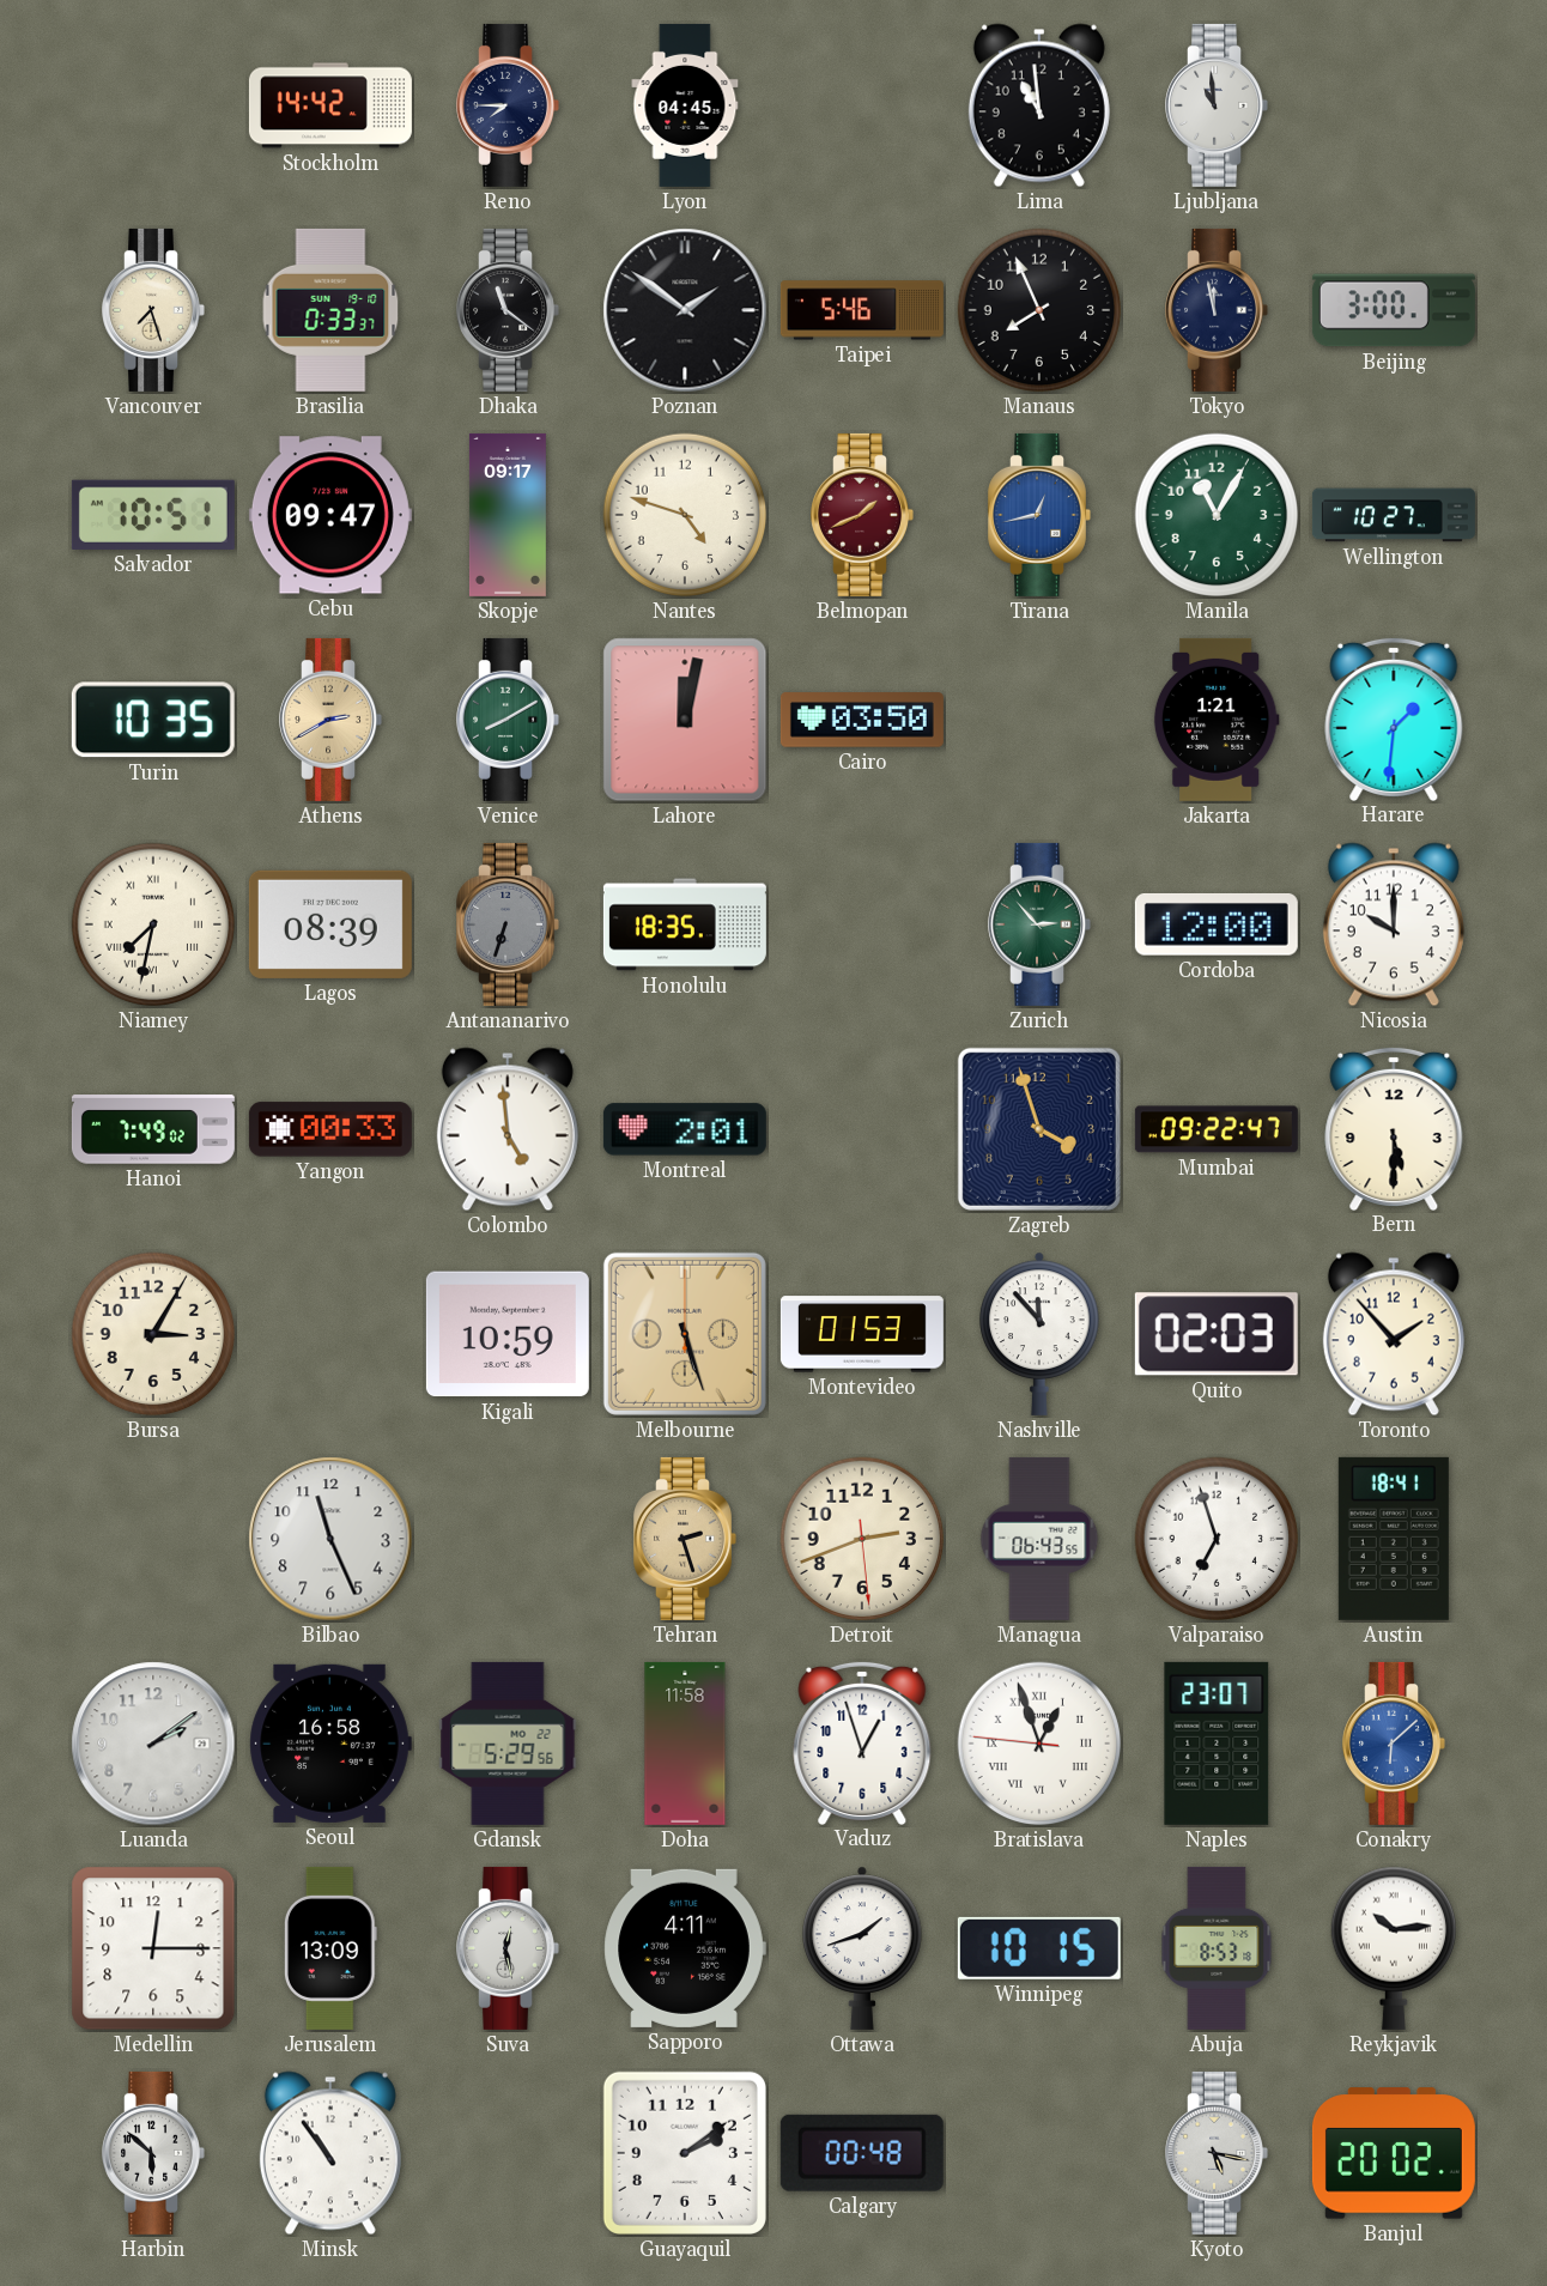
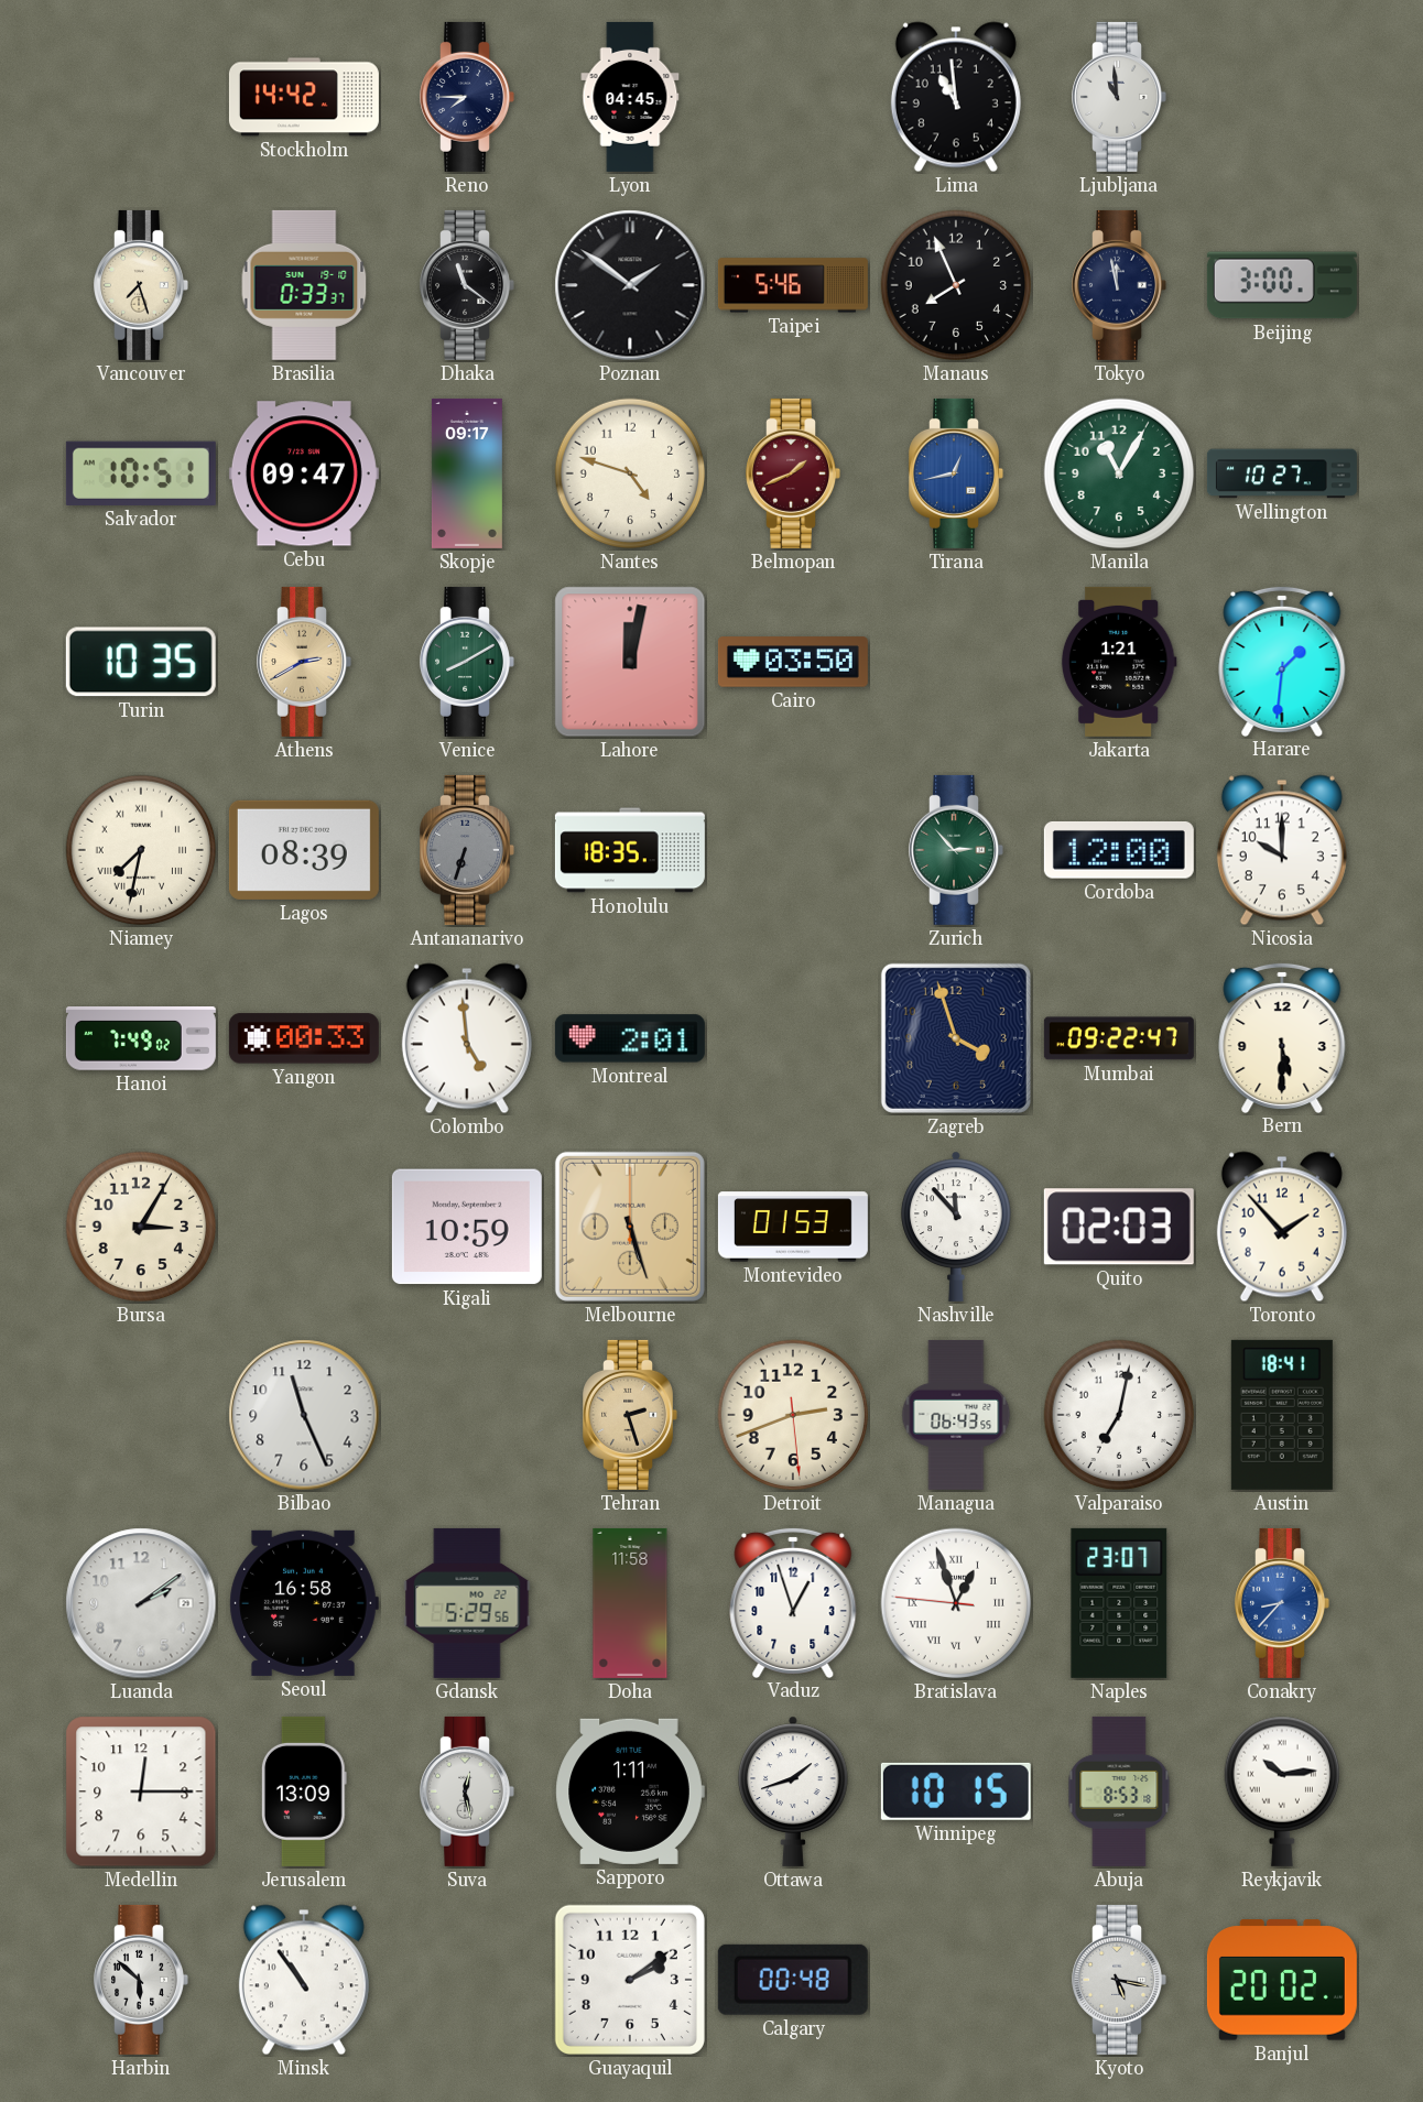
Valparaiso: 6:57 -> 7:02 (1119, 1415)
Conakry: 6:08 -> 8:37 (1282, 1603)
Sapporo: 4:11 -> 1:11 (630, 1791)
